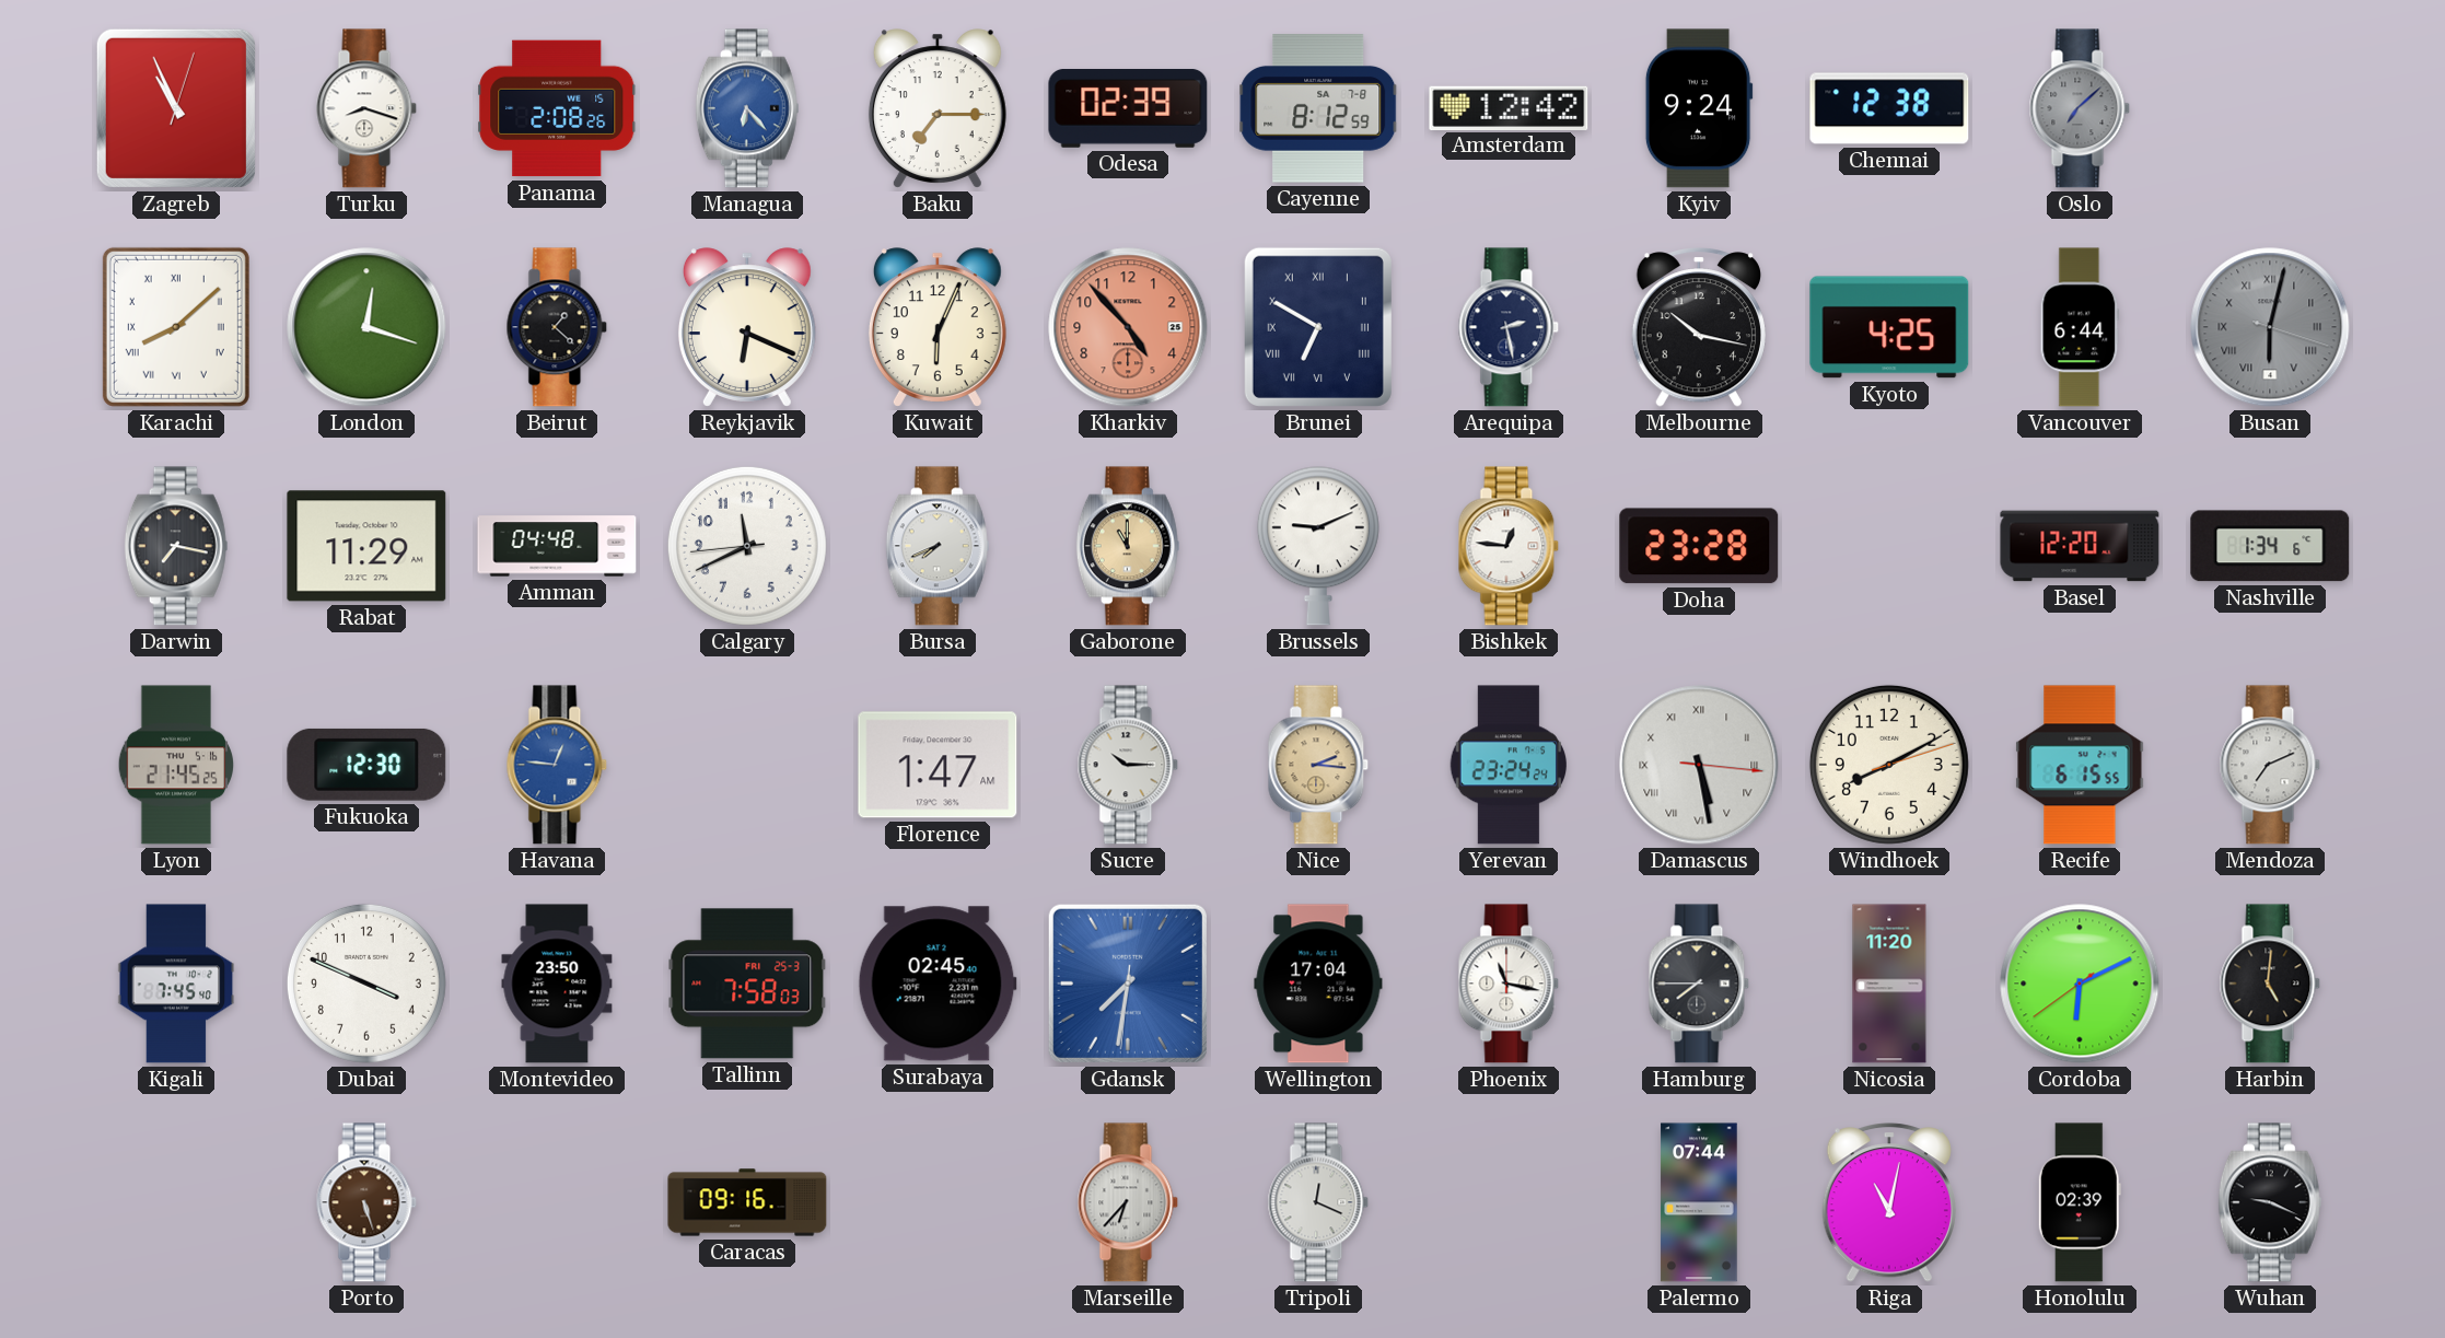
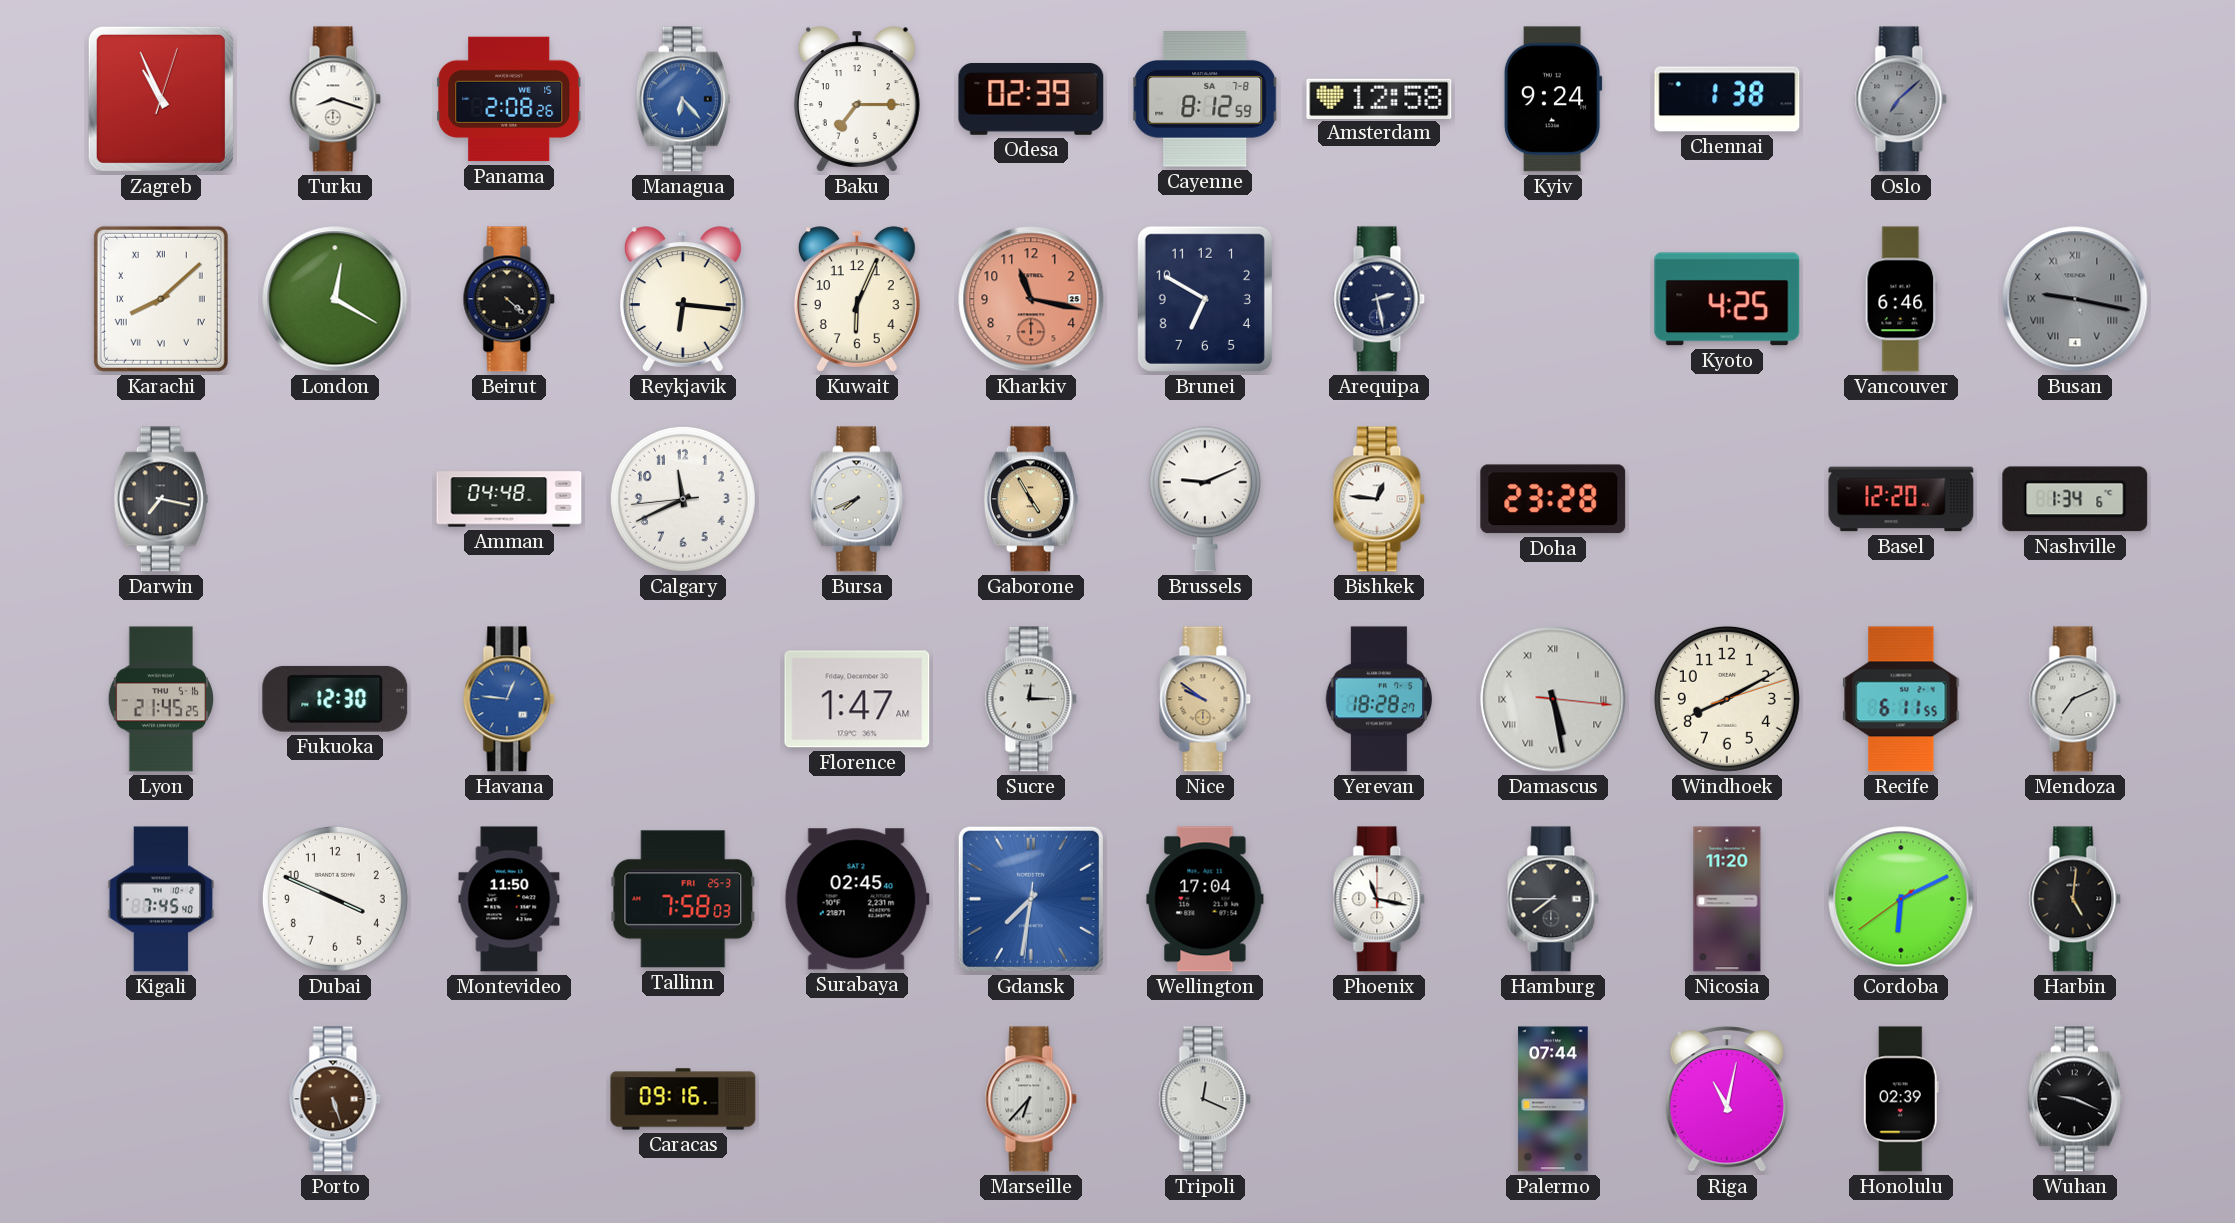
Amsterdam: 12:42 -> 12:58 (1379, 98)
Chennai: 12:38 -> 1:38 (1727, 99)
London: 12:18 -> 12:20 (335, 299)
Beirut: 1:22 -> 4:22 (509, 299)
Reykjavik: 6:19 -> 6:16 (683, 299)
Kharkiv: 4:53 -> 11:17 (1031, 299)
Brunei numerals: Roman -> Arabic (1205, 299)
Melbourne: 10:17 -> none (1699, 327)
Vancouver: 6:44 -> 6:46 (1901, 299)
Busan: 6:02 -> 9:16 (2075, 299)
Rabat: 11:29 -> none (366, 546)
Gaborone: 11:00 -> 4:55 (1031, 499)
Sucre: 10:15 -> 12:15 (1031, 699)
Nice: 2:16 -> 9:51 (1205, 699)
Yerevan: 23:24 -> 18:28 (1378, 699)
Recife: 6:15 -> 6:11 (1901, 699)
Montevideo: 23:50 -> 11:50 (509, 899)
